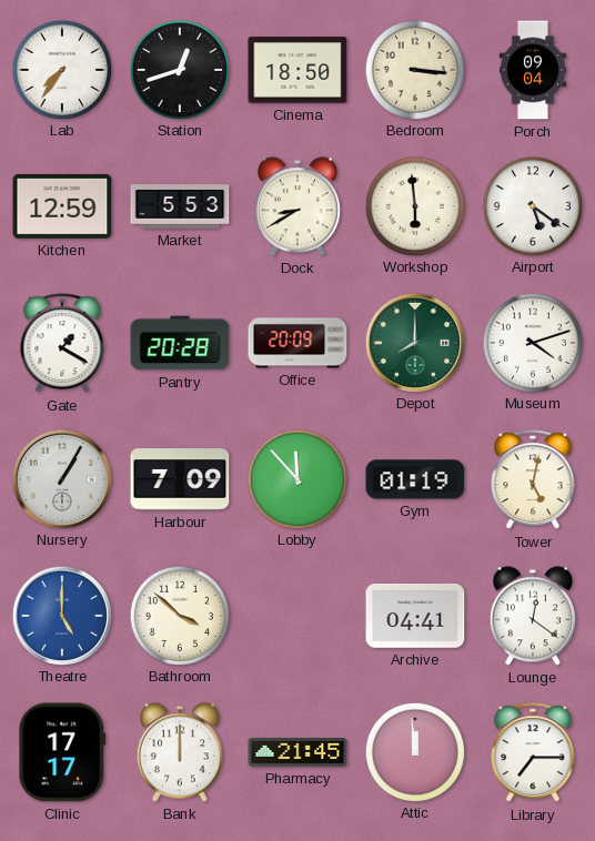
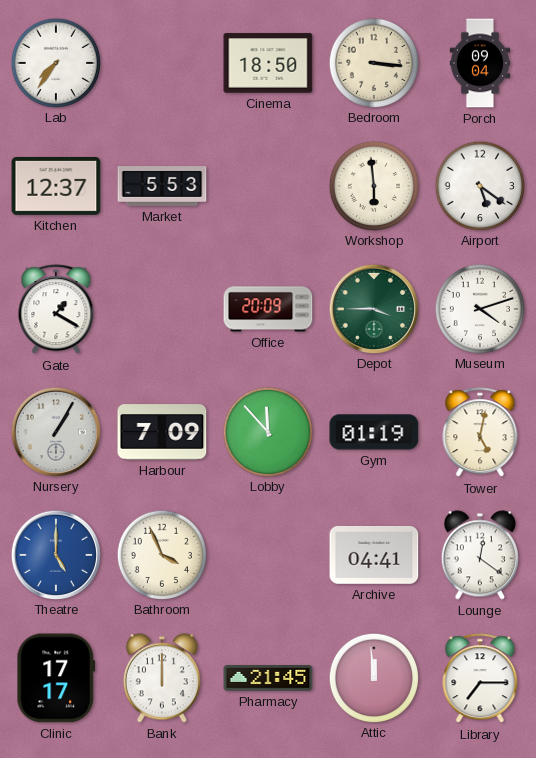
Station: 12:42 -> none (179, 69)
Kitchen: 12:59 -> 12:37 (56, 186)
Dock: 8:40 -> none (297, 206)
Pantry: 20:28 -> none (180, 343)
Depot: 8:00 -> 3:45 (373, 308)
Bathroom: 3:52 -> 3:56 (161, 554)
